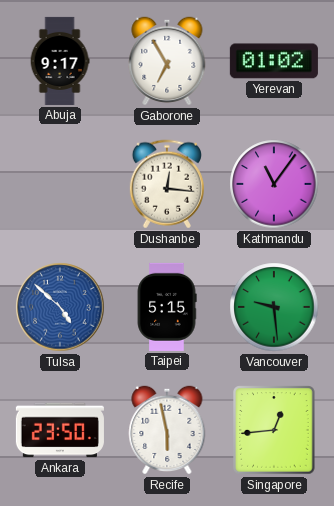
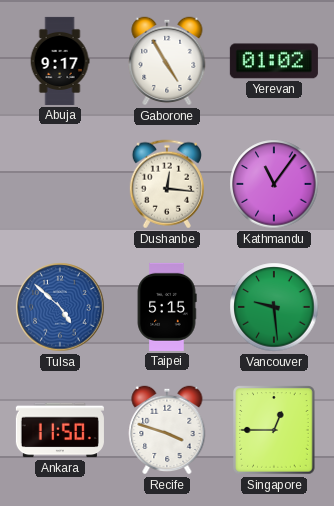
Gaborone: 6:55 -> 4:55 (167, 61)
Ankara: 23:50 -> 11:50 (60, 430)
Recife: 5:58 -> 3:48 (167, 430)
Singapore: 12:44 -> 12:45 (274, 430)
